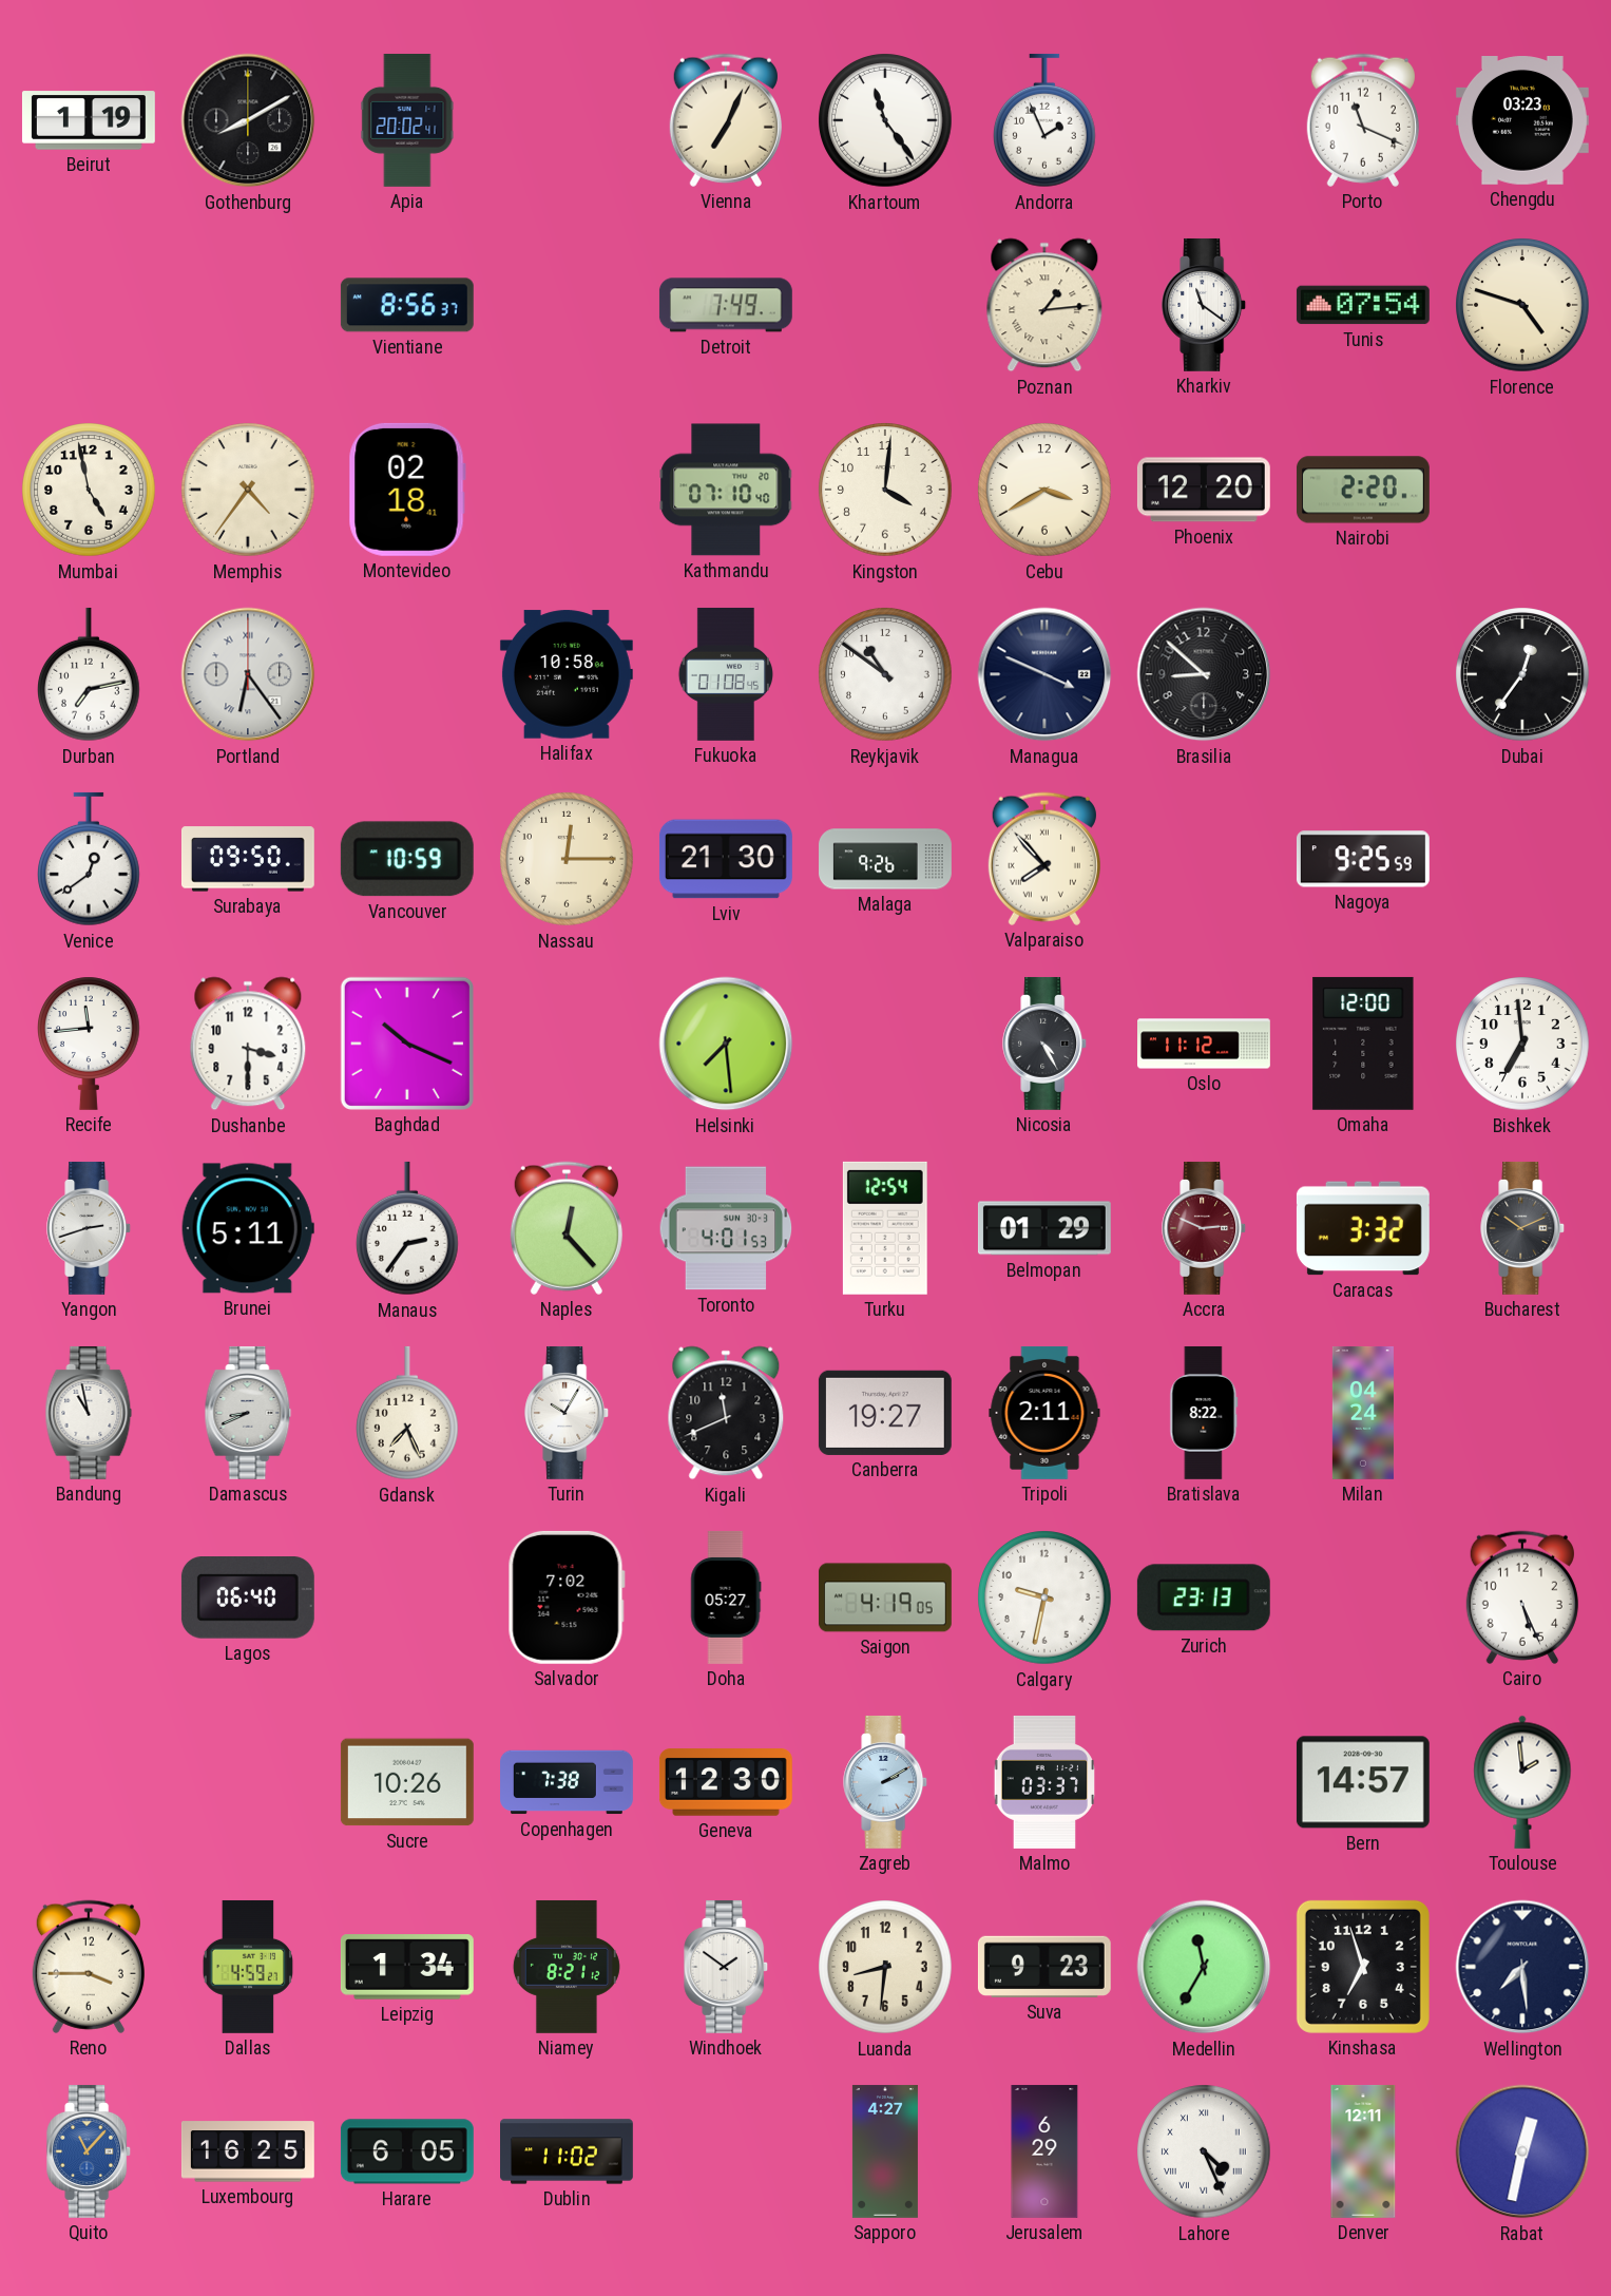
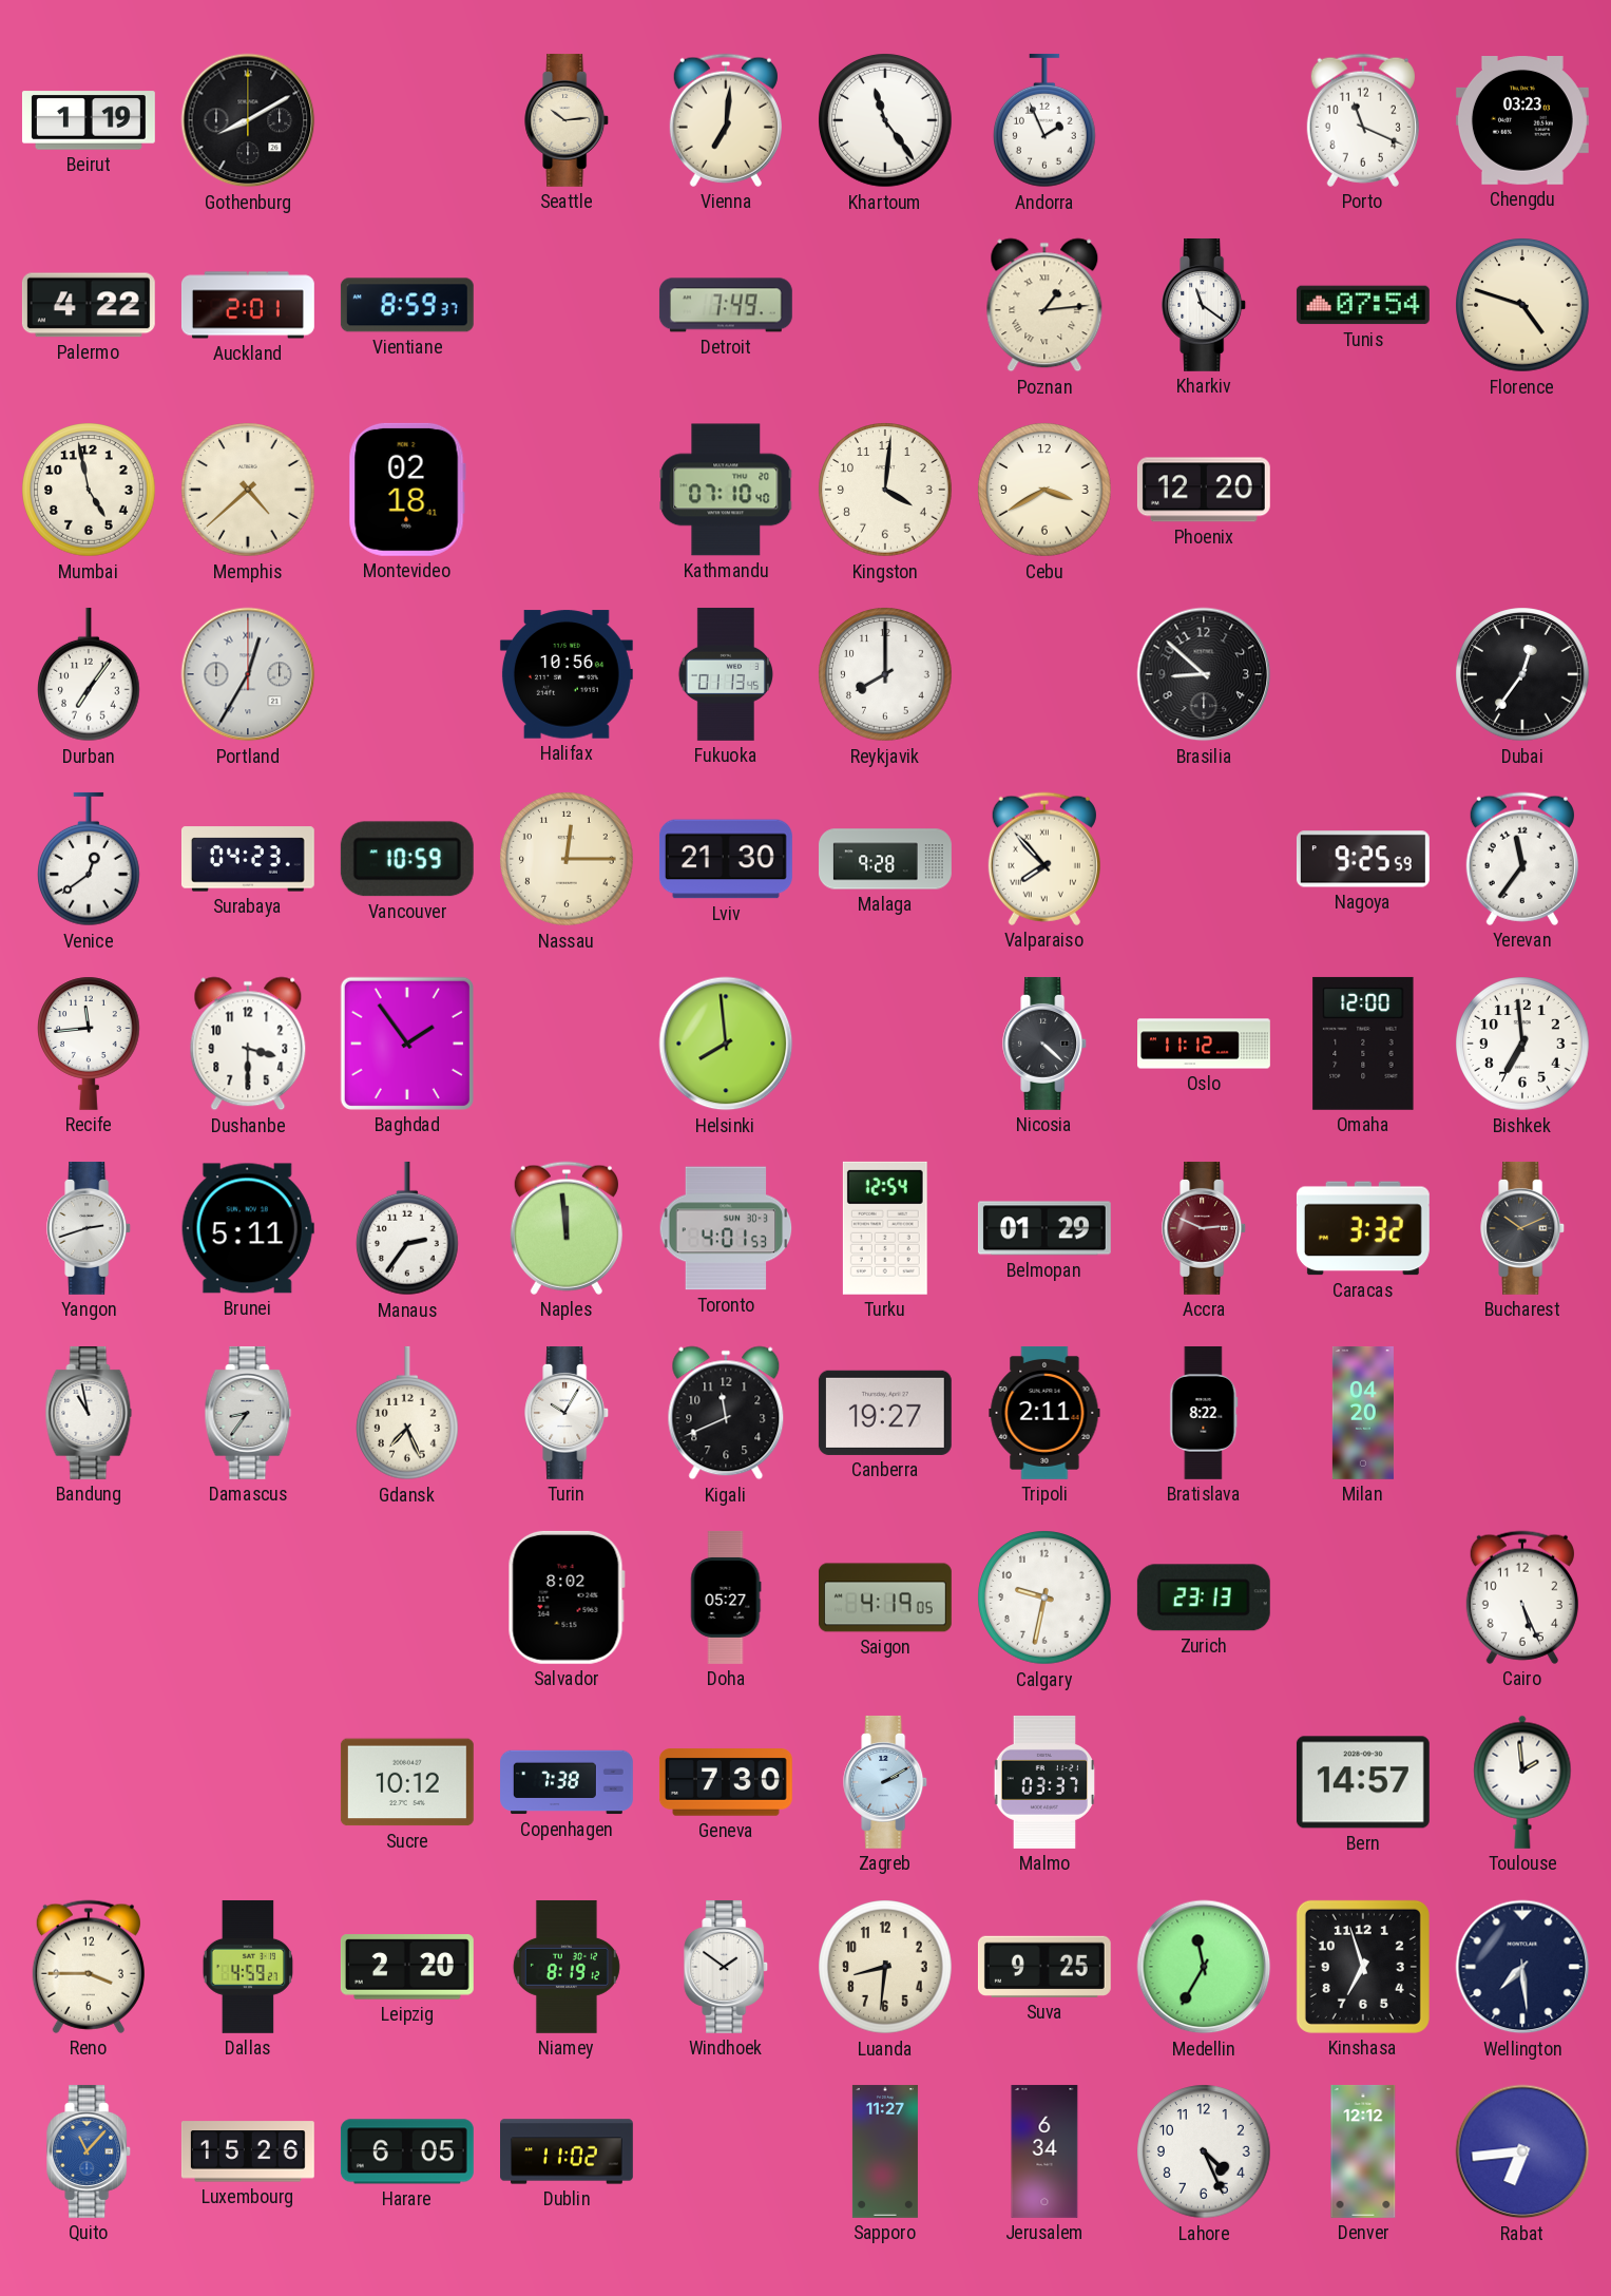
Apia: 20:02 -> none (407, 120)
Seattle: none -> 10:14 (568, 120)
Vienna: 7:04 -> 7:01 (726, 120)
Palermo: none -> 4:22 (89, 305)
Auckland: none -> 2:01 (248, 305)
Vientiane: 8:56 -> 8:59 (407, 305)
Memphis: 4:36 -> 4:38 (248, 490)
Nairobi: 2:20 -> none (1363, 490)
Durban: 7:13 -> 7:06 (90, 674)
Portland: 6:24 -> 12:35 (248, 674)
Halifax: 10:58 -> 10:56 (567, 674)
Fukuoka: 01:08 -> 01:13 (725, 674)
Reykjavik: 10:51 -> 8:00 (885, 674)
Managua: 3:49 -> none (1044, 674)
Surabaya: 09:50 -> 04:23 (248, 859)
Malaga: 9:26 -> 9:28 (886, 859)
Yerevan: none -> 11:36 (1522, 859)
Baghdad: 10:19 -> 1:54 (407, 1044)
Helsinki: 7:29 -> 7:59 (726, 1044)
Nicosia: 4:25 -> 4:22 (1046, 1044)
Naples: 12:23 -> 11:59 (567, 1228)
Damascus: 8:41 -> 8:36 (248, 1413)
Milan: 04:24 -> 04:20 (1363, 1413)
Lagos: 06:40 -> none (248, 1597)
Salvador: 7:02 -> 8:02 (567, 1597)
Sucre: 10:26 -> 10:12 (407, 1782)
Geneva: 12:30 -> 7:30 (726, 1782)
Leipzig: 1:34 -> 2:20 (407, 1967)
Niamey: 8:21 -> 8:19 (567, 1967)
Suva: 9:23 -> 9:25 (1044, 1967)
Luxembourg: 16:25 -> 15:26 (248, 2151)
Sapporo: 4:27 -> 11:27 (885, 2151)
Jerusalem: 6:29 -> 6:34 (1044, 2151)
Lahore numerals: Roman -> Arabic (1204, 2151)
Denver: 12:11 -> 12:12 (1363, 2151)
Rabat: 12:32 -> 6:44 (1522, 2151)
